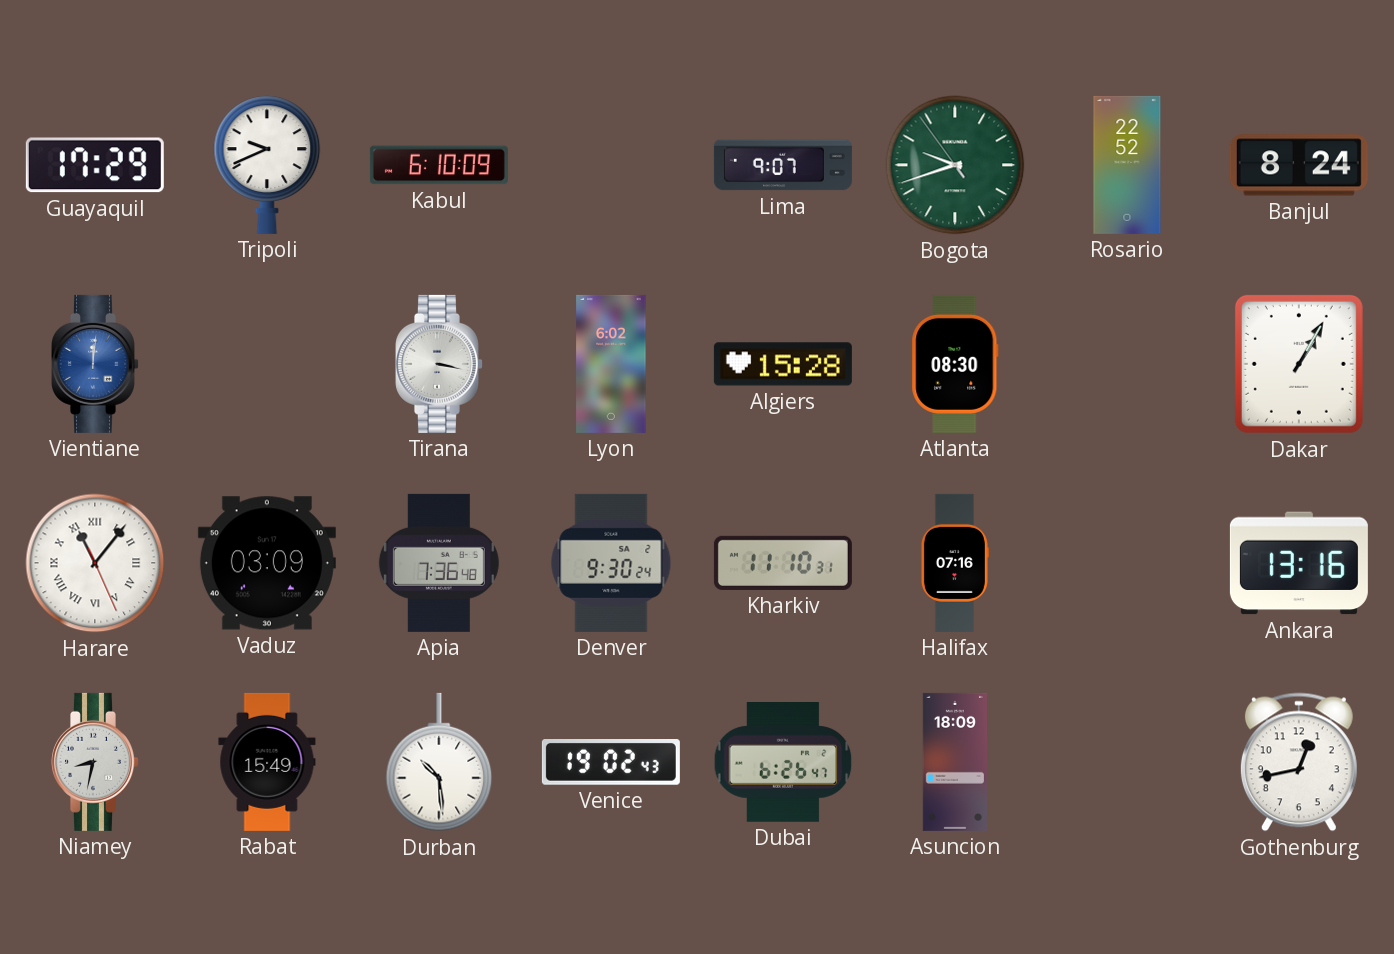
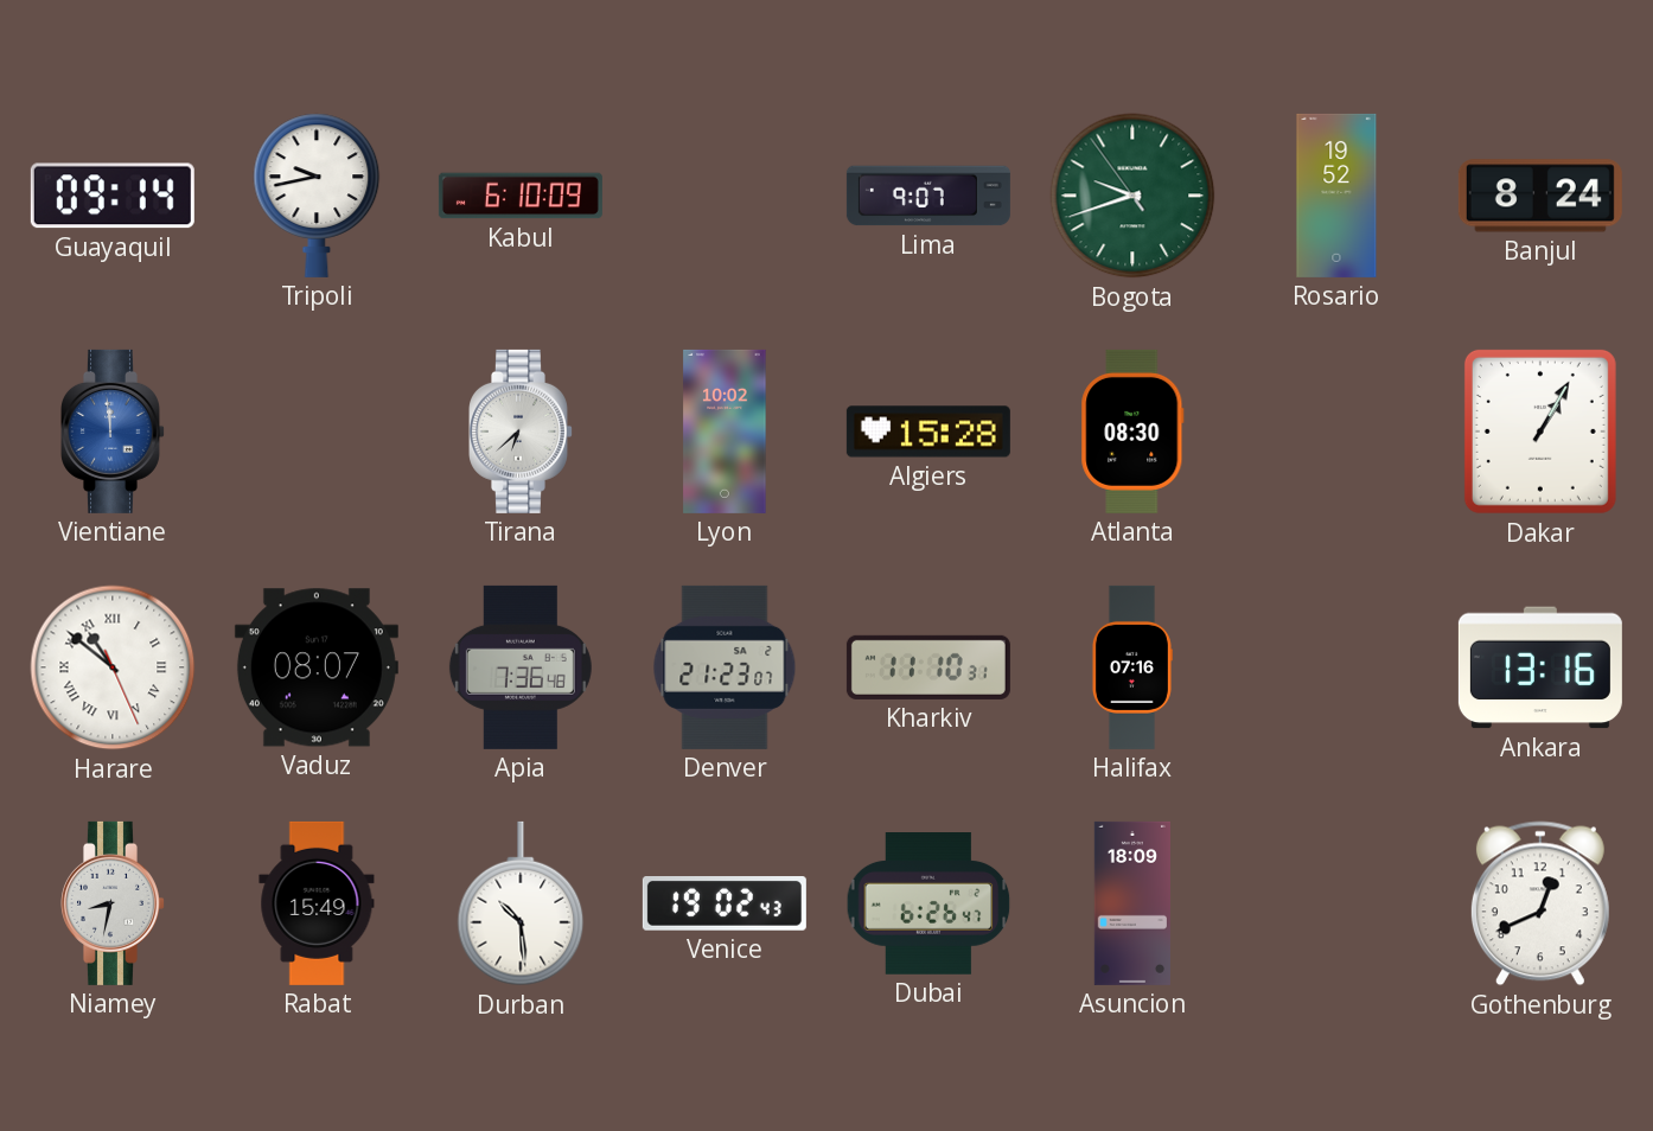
Guayaquil: 17:29 -> 09:14 (113, 196)
Tripoli: 9:41 -> 9:43 (317, 196)
Rosario: 22:52 -> 19:52 (1336, 196)
Vientiane: 12:01 -> 11:59 (114, 432)
Tirana: 3:17 -> 6:38 (522, 432)
Lyon: 6:02 -> 10:02 (725, 432)
Harare: 11:06 -> 10:51 (113, 667)
Vaduz: 03:09 -> 08:07 (317, 667)
Denver: 9:30 -> 21:23 (725, 667)
Gothenburg: 12:43 -> 12:41 (1540, 903)
